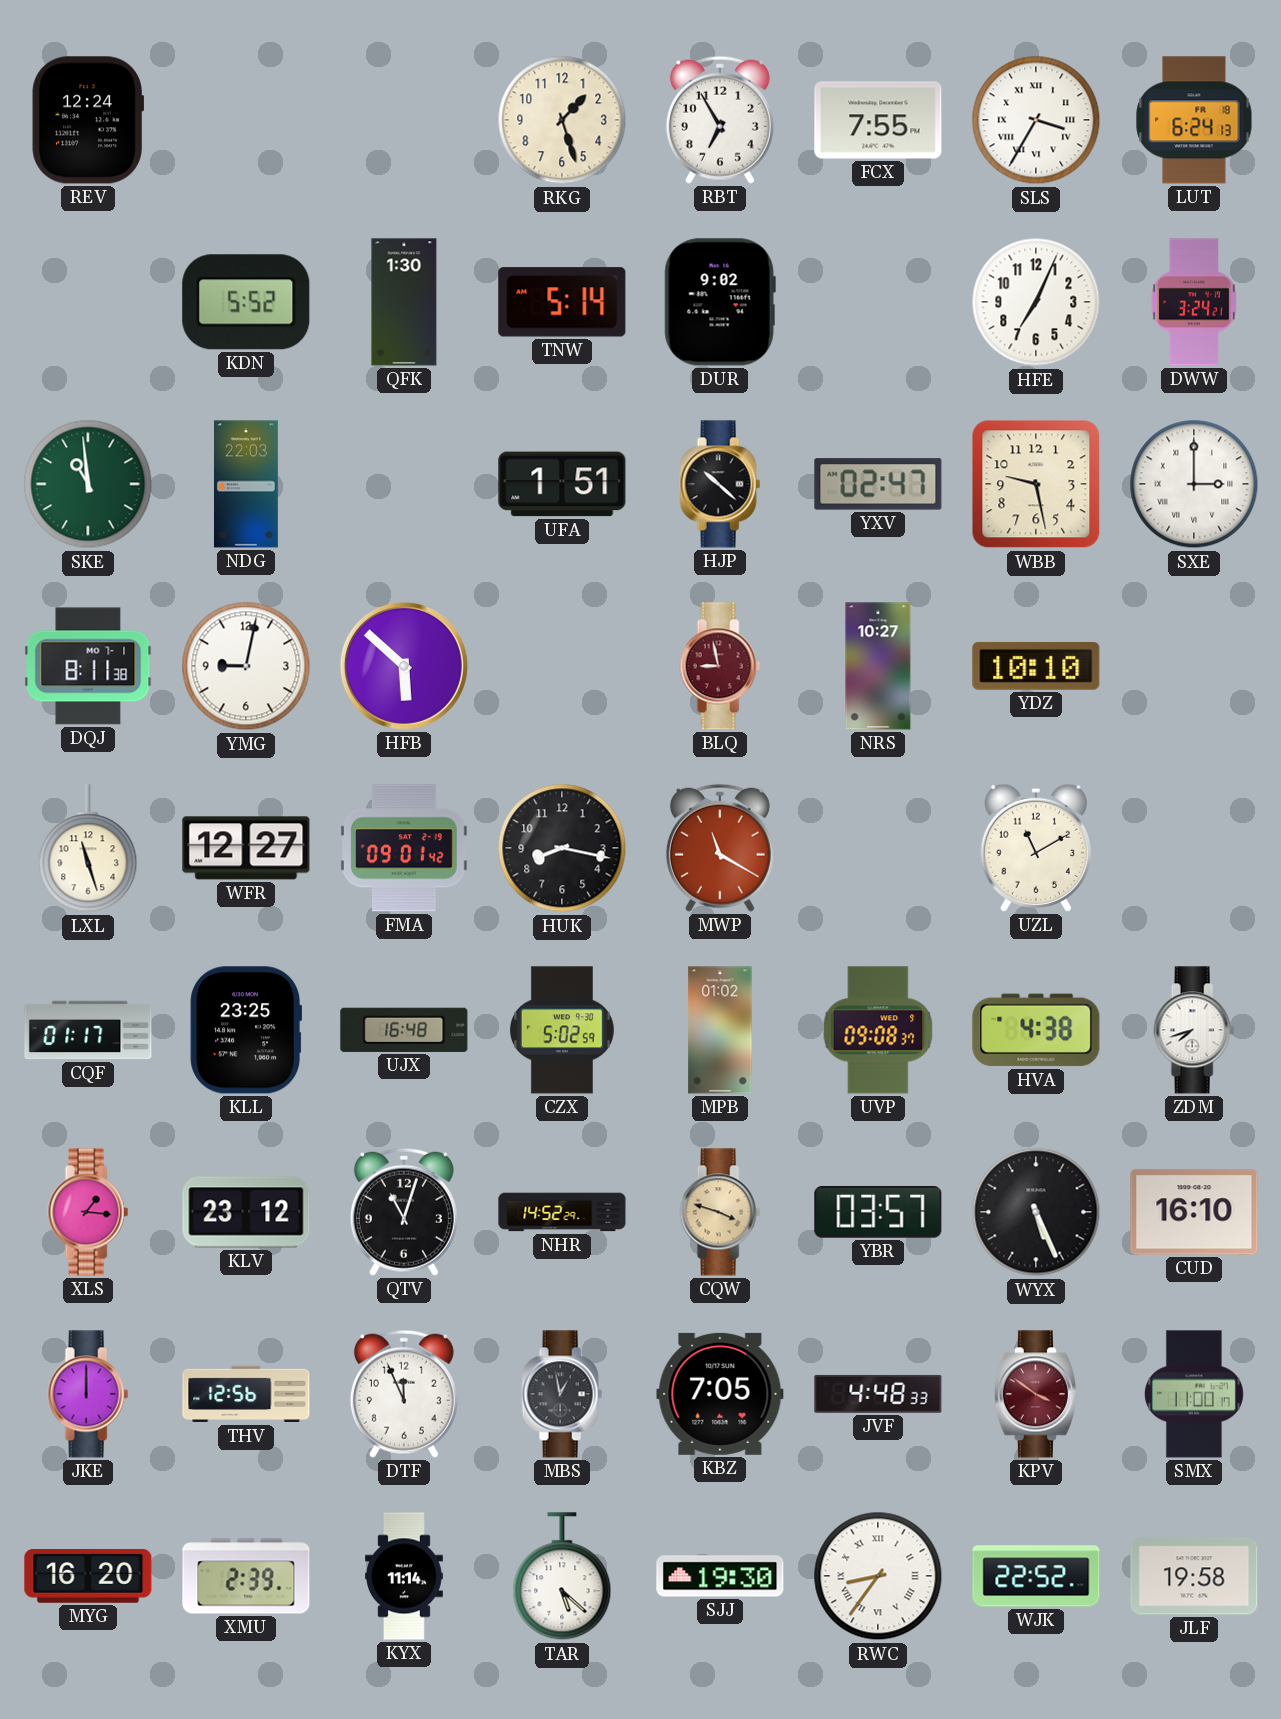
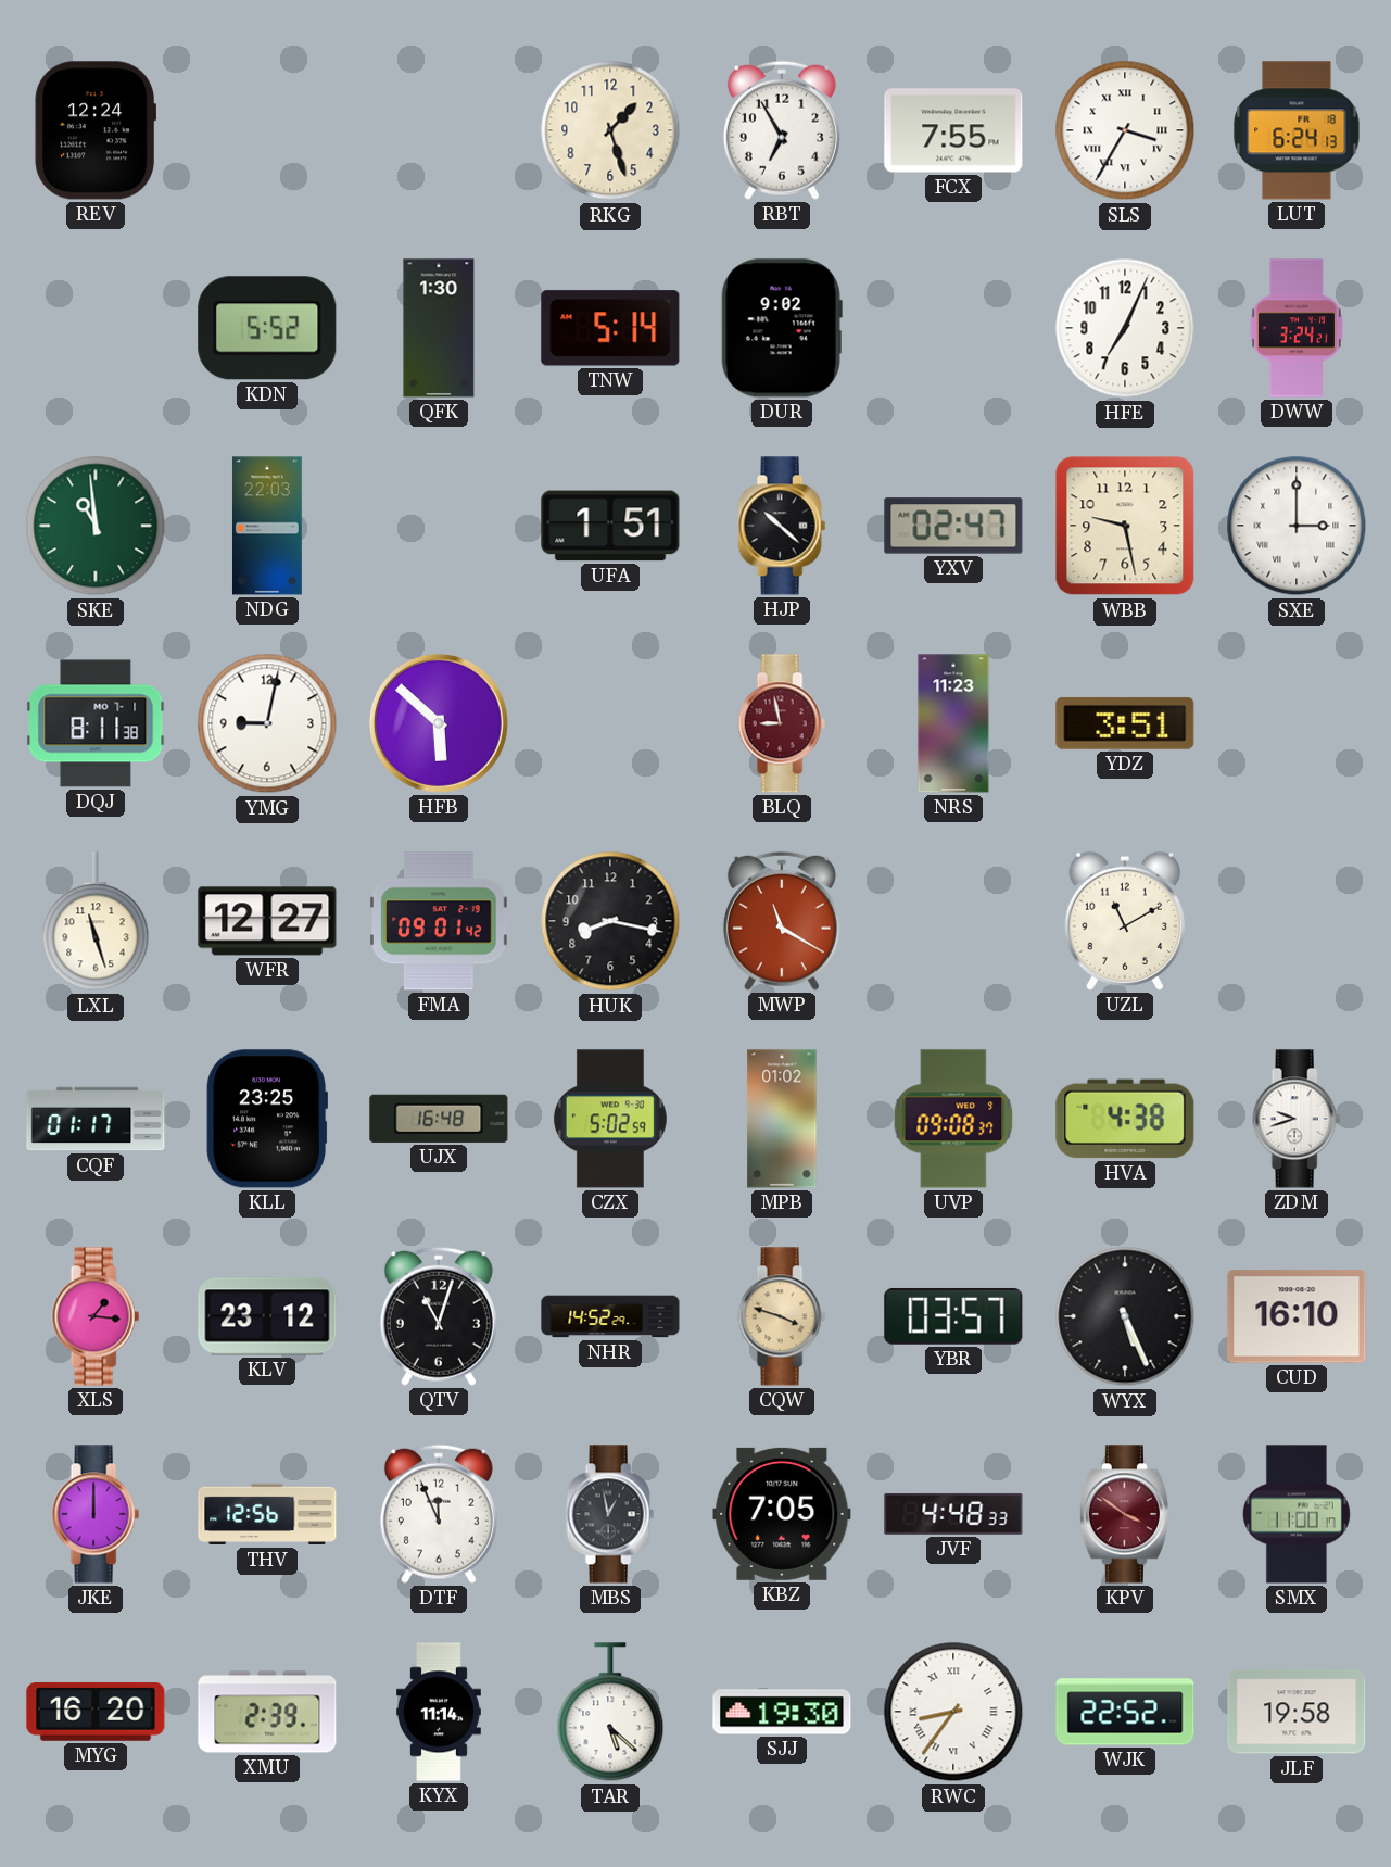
NRS: 10:27 -> 11:23 (953, 723)
YDZ: 10:10 -> 3:51 (1125, 723)
ZDM: 7:42 -> 9:42 (1297, 1119)
